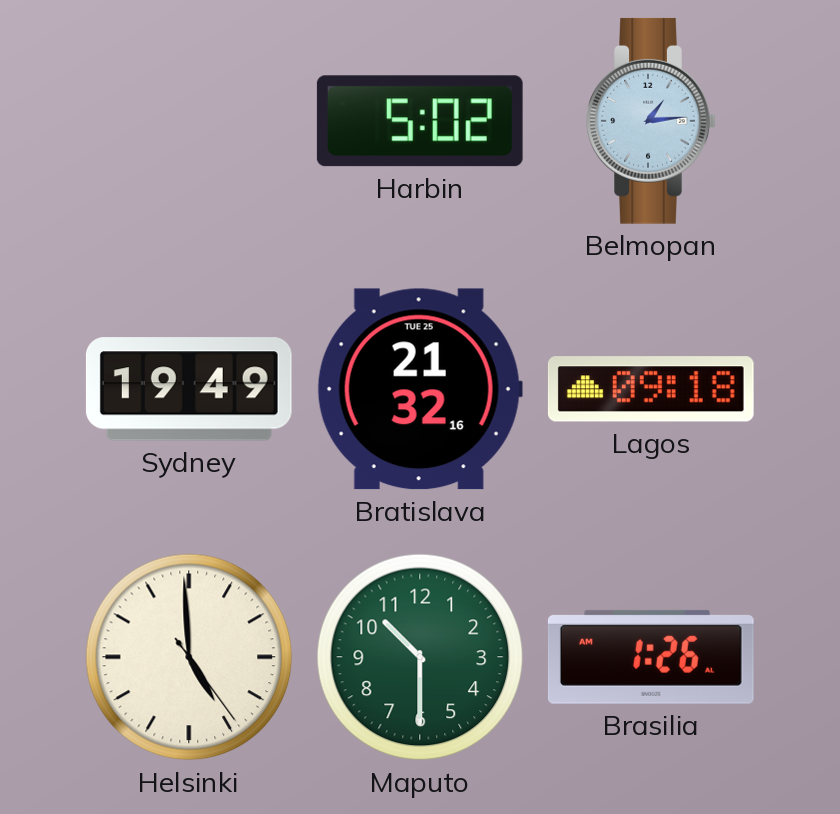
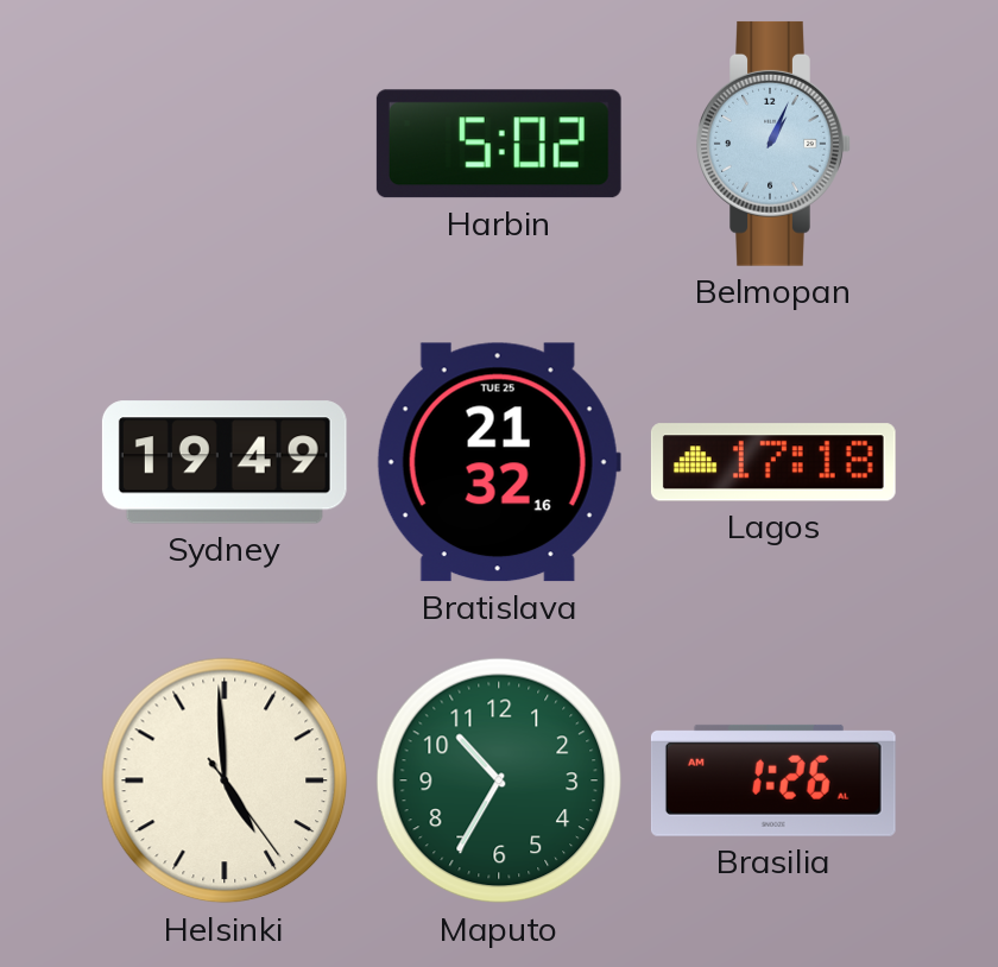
Belmopan: 1:14 -> 1:04 (773, 144)
Lagos: 09:18 -> 17:18 (773, 462)
Maputo: 10:30 -> 10:35 (499, 780)
